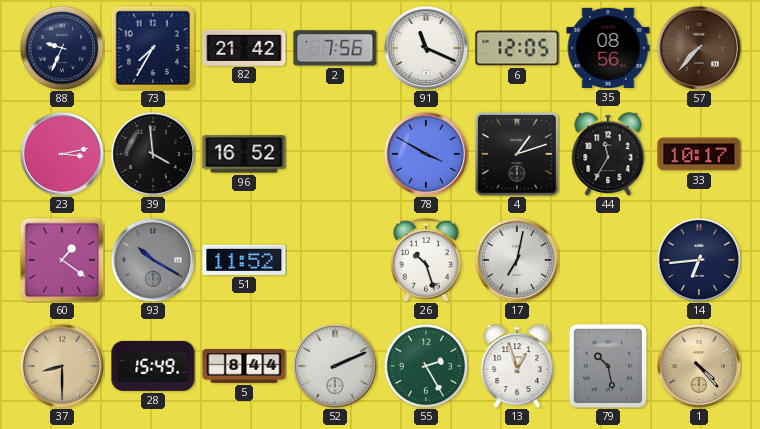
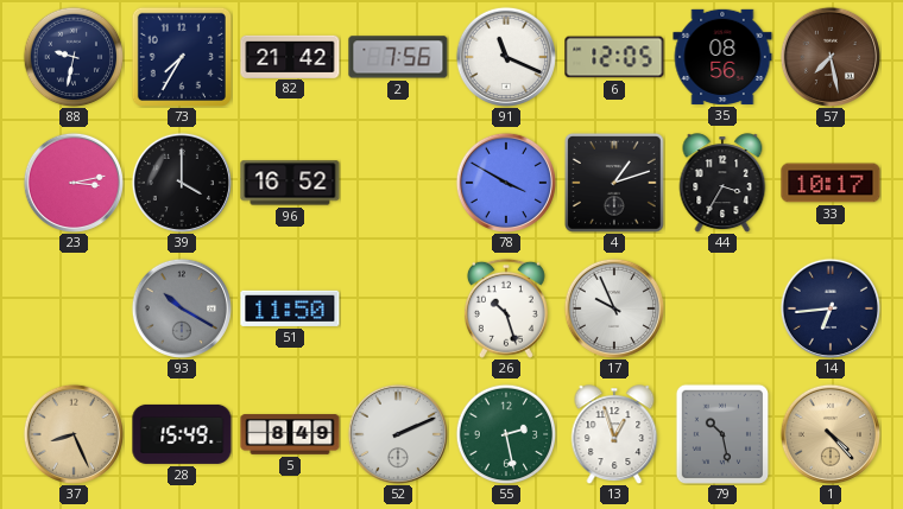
88: 9:34 -> 9:32 (74, 57)
57: 7:37 -> 7:28 (831, 57)
39: 3:59 -> 4:00 (182, 183)
44: 11:35 -> 3:35 (722, 183)
60: 1:21 -> none (62, 260)
51: 11:52 -> 11:50 (290, 308)
17: 7:02 -> 9:56 (614, 308)
37: 8:30 -> 8:26 (74, 434)
5: 8:44 -> 8:49 (290, 434)
55: 2:25 -> 2:28 (506, 434)
